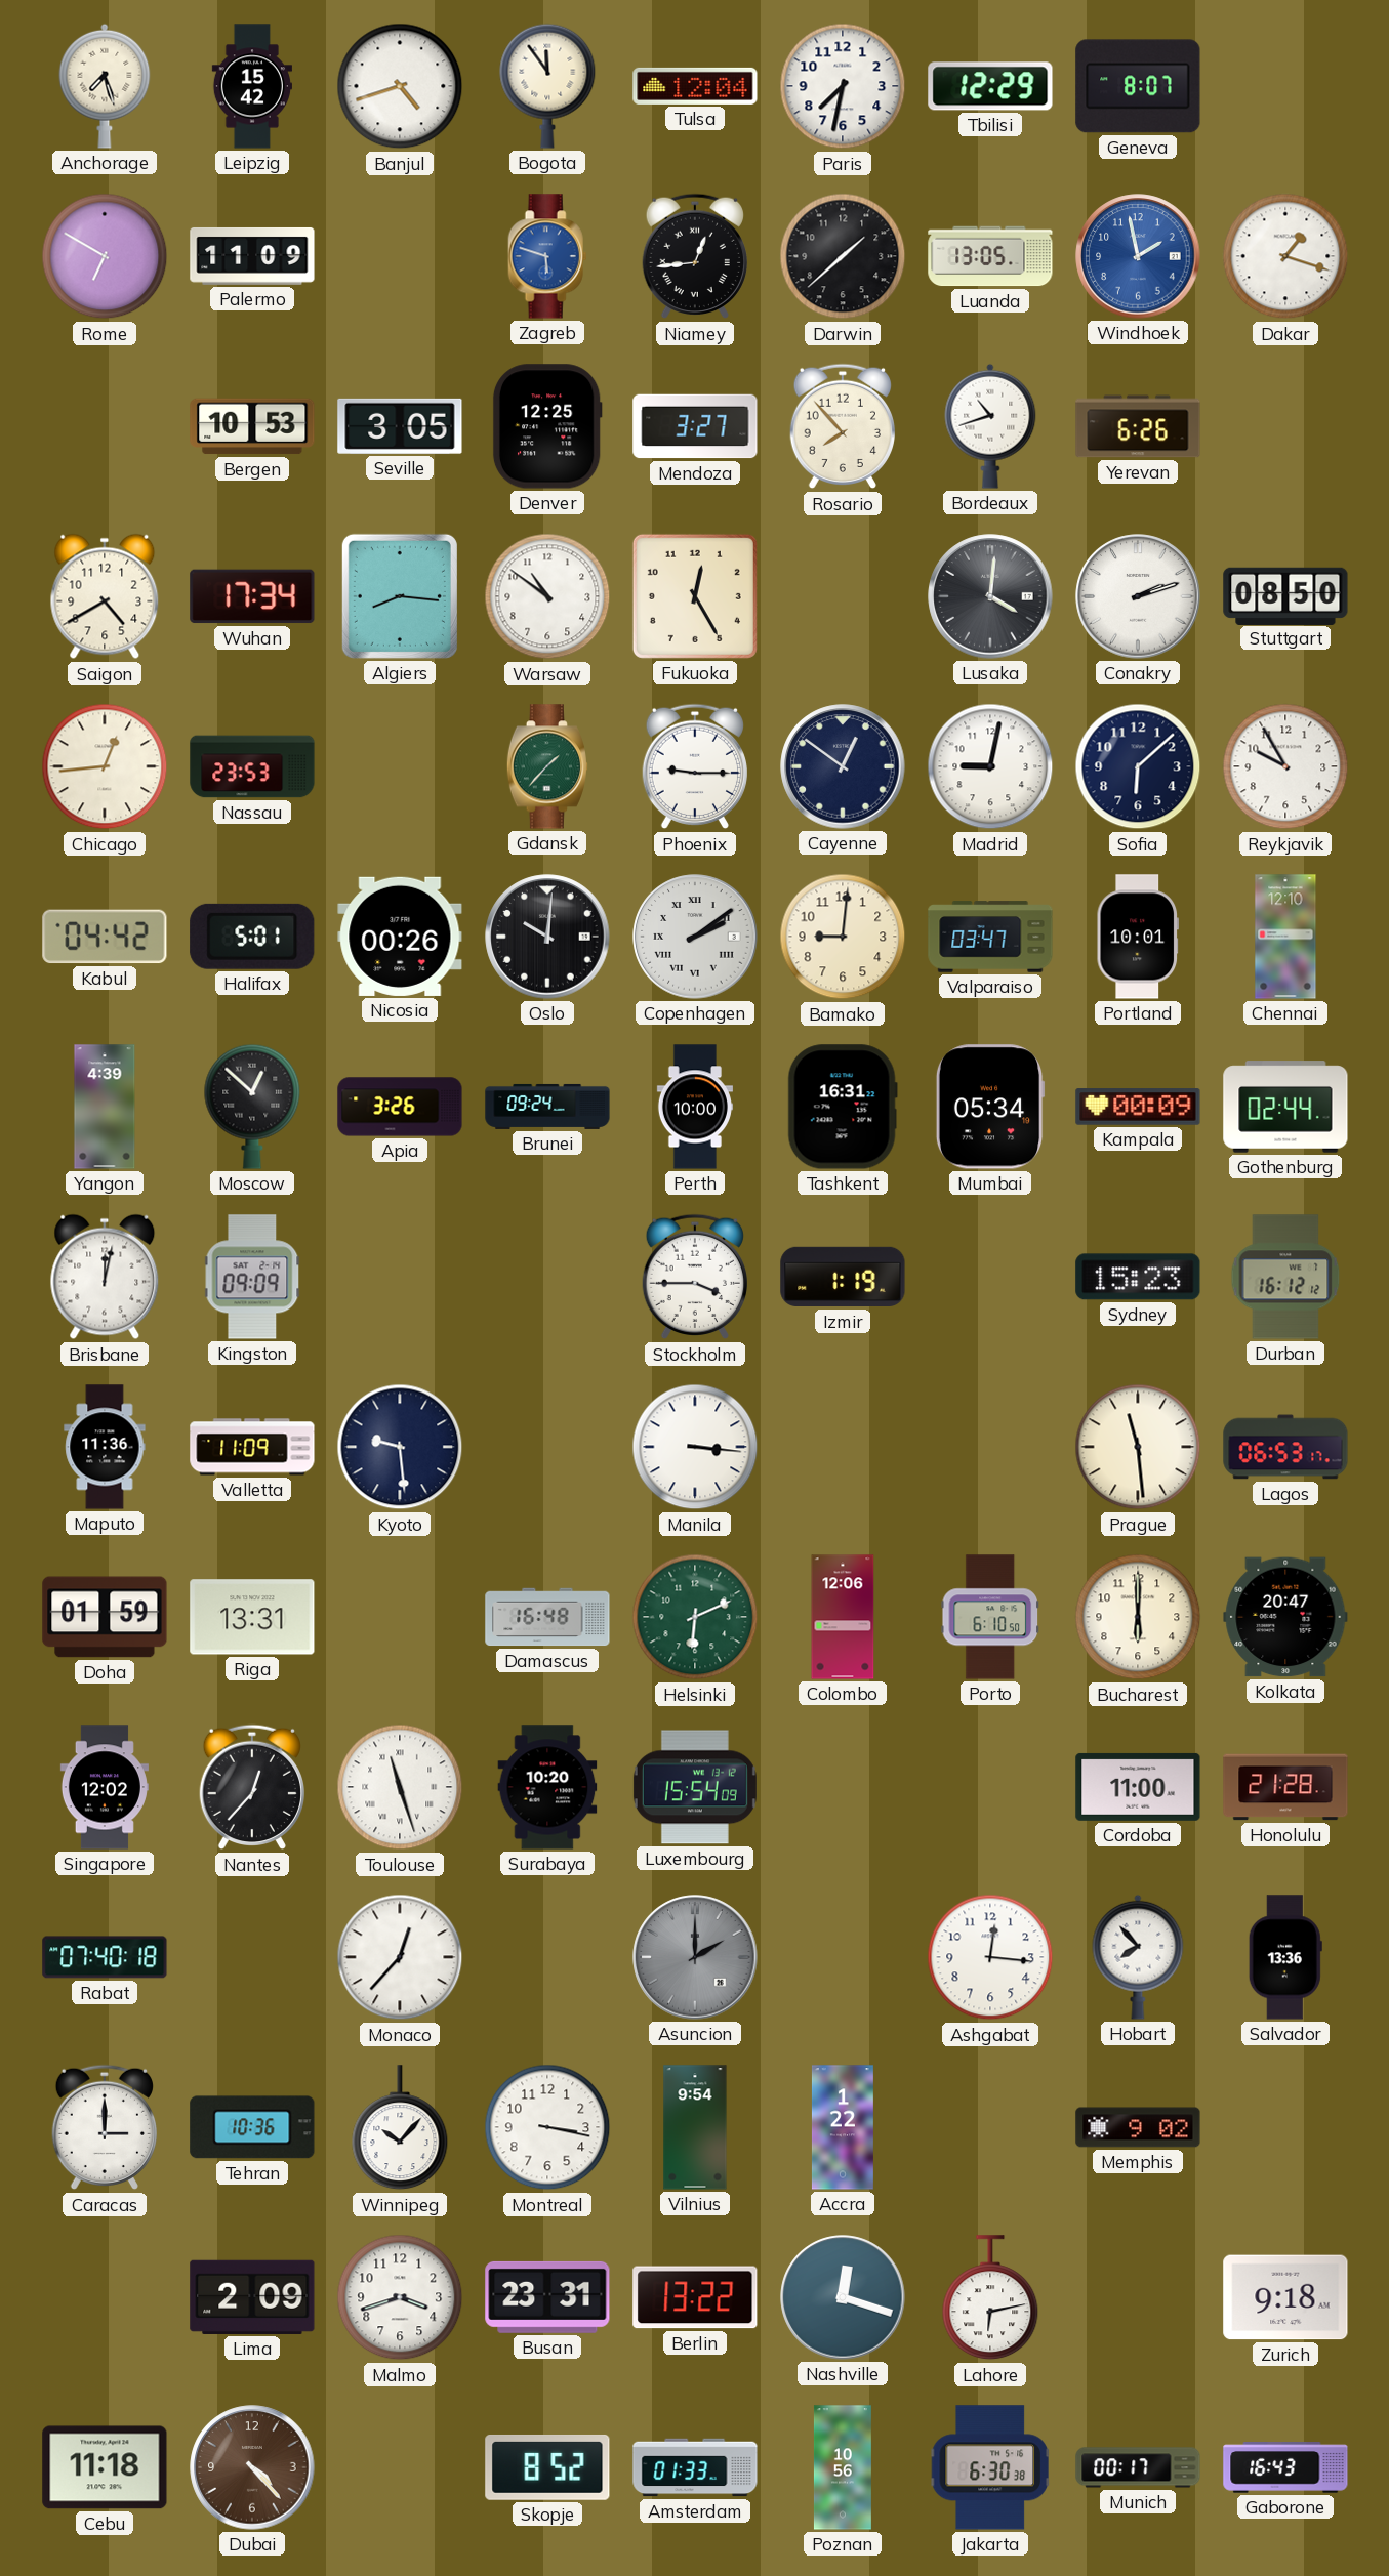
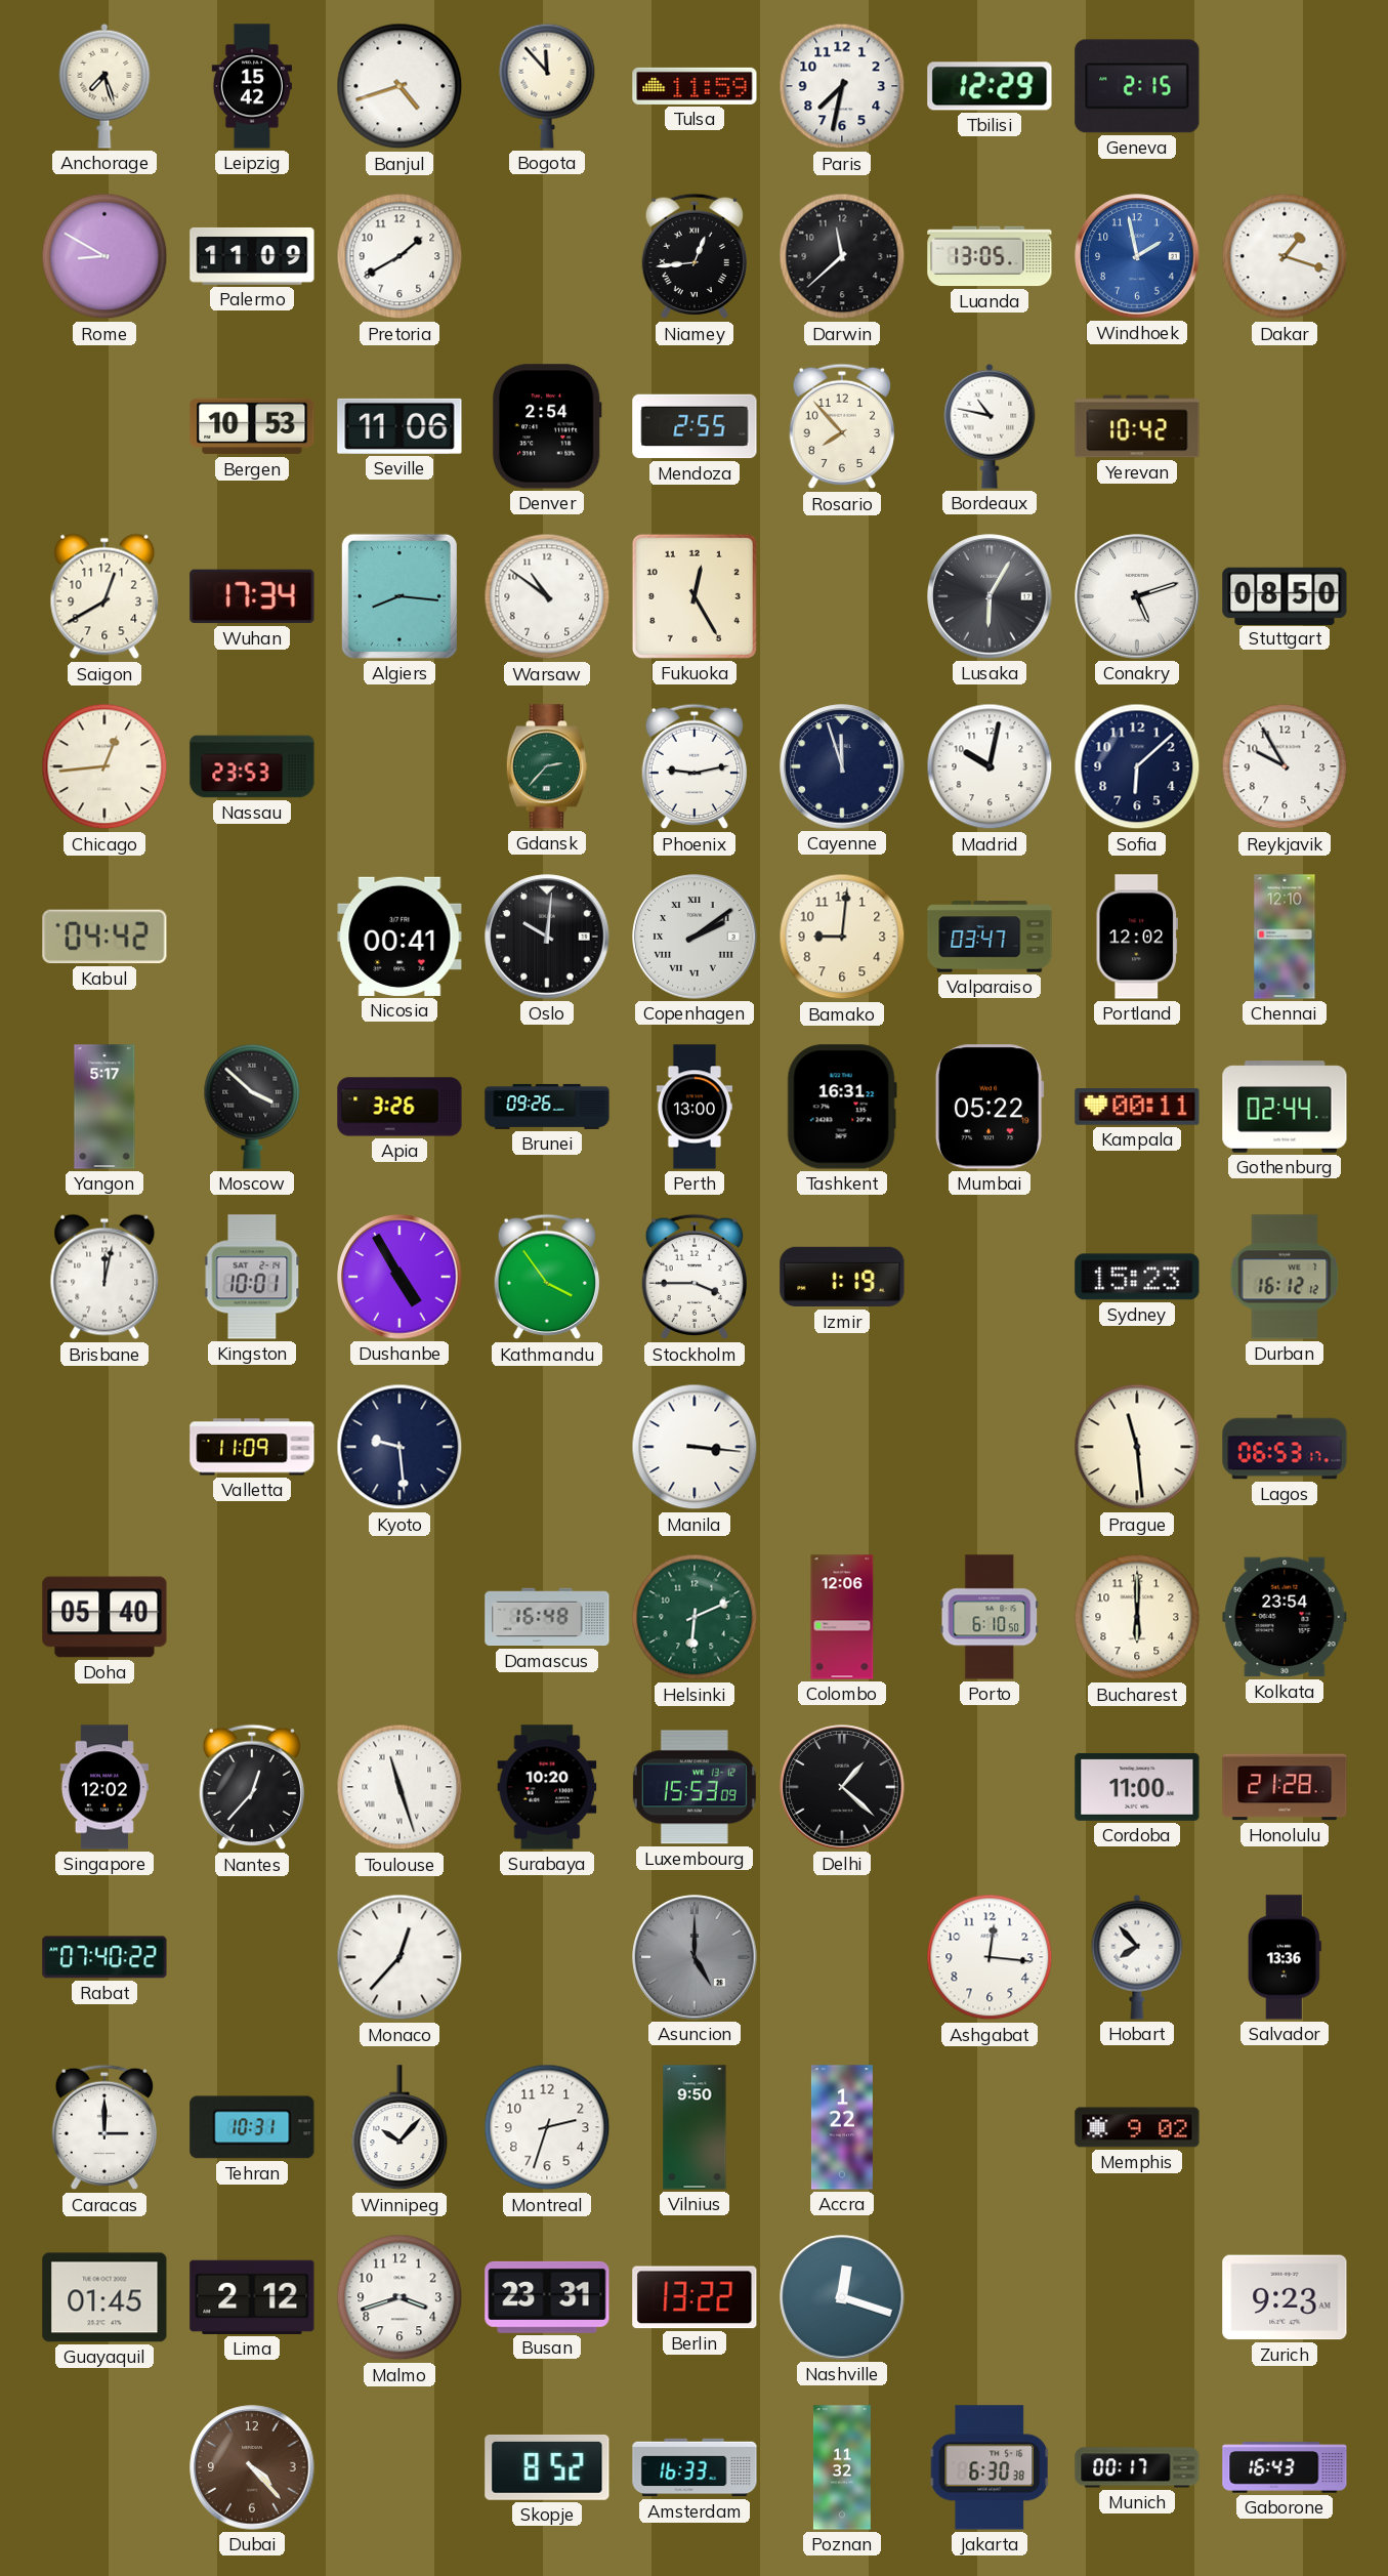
Bogota: 11:54 -> 11:53 (547, 86)
Tulsa: 12:04 -> 11:59 (695, 86)
Geneva: 8:07 -> 2:15 (1137, 86)
Rome: 6:50 -> 8:50 (104, 256)
Pretoria: none -> 1:40 (399, 256)
Zagreb: 5:48 -> none (547, 256)
Darwin: 1:38 -> 11:38 (842, 256)
Seville: 3:05 -> 11:06 (399, 426)
Denver: 12:25 -> 2:54 (547, 426)
Mendoza: 3:27 -> 2:55 (695, 426)
Bordeaux: 10:42 -> 10:47 (990, 426)
Yerevan: 6:26 -> 10:42 (1137, 426)
Saigon: 4:40 -> 12:40 (104, 596)
Lusaka: 4:01 -> 6:05 (990, 596)
Conakry: 2:12 -> 5:12 (1137, 596)
Gdansk: 1:37 -> 2:37 (546, 766)
Phoenix: 9:15 -> 9:13 (693, 766)
Cayenne: 12:51 -> 11:57 (842, 766)
Madrid: 9:02 -> 10:02 (990, 766)
Halifax: 5:01 -> none (252, 937)
Nicosia: 00:26 -> 00:41 (399, 937)
Portland: 10:01 -> 12:02 (1136, 937)
Yangon: 4:39 -> 5:17 (104, 1107)
Moscow: 12:52 -> 3:52 (252, 1107)
Brunei: 09:24 -> 09:26 (547, 1107)
Perth: 10:00 -> 13:00 (695, 1107)
Mumbai: 05:34 -> 05:22 (990, 1107)
Kampala: 00:09 -> 00:11 (1137, 1107)
Kingston: 09:09 -> 10:01 (252, 1277)
Dushanbe: none -> 4:55 (399, 1277)
Kathmandu: none -> 3:54 (546, 1277)
Maputo: 11:36 -> none (105, 1447)
Doha: 01:59 -> 05:40 (104, 1617)
Riga: 13:31 -> none (252, 1617)
Kolkata: 20:47 -> 23:54 (1285, 1617)
Luxembourg: 15:54 -> 15:53 (695, 1787)
Delhi: none -> 1:22 (842, 1787)
Rabat: 07:40:18 -> 07:40:22 (104, 1957)
Asuncion: 2:00 -> 5:00 (695, 1957)
Tehran: 10:36 -> 10:31 (252, 2127)
Montreal: 3:17 -> 2:33 (547, 2127)
Vilnius: 9:54 -> 9:50 (695, 2127)
Guayaquil: none -> 01:45 (104, 2297)
Lima: 2:09 -> 2:12 (252, 2297)
Lahore: 6:13 -> none (990, 2298)
Zurich: 9:18 -> 9:23 (1285, 2297)
Cebu: 11:18 -> none (105, 2467)
Amsterdam: 01:33 -> 16:33 (695, 2467)
Poznan: 10:56 -> 11:32 (842, 2467)
